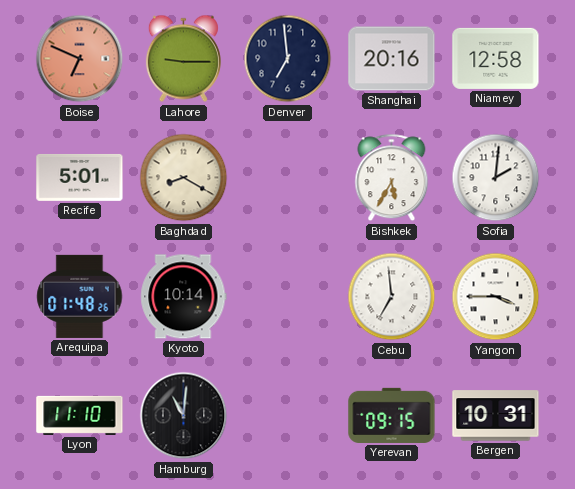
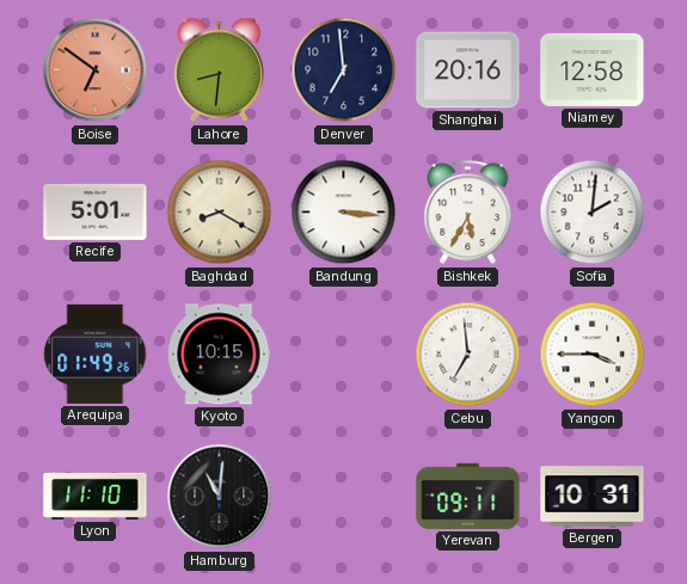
Boise: 6:49 -> 6:51 (96, 70)
Lahore: 9:15 -> 8:31 (219, 70)
Bandung: none -> 3:16 (344, 213)
Arequipa: 01:48 -> 01:49 (96, 354)
Kyoto: 10:14 -> 10:15 (220, 355)
Yerevan: 09:15 -> 09:11 (468, 496)
